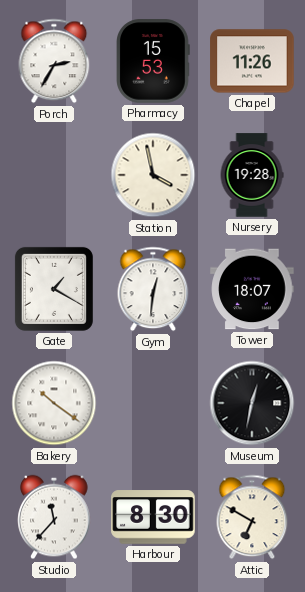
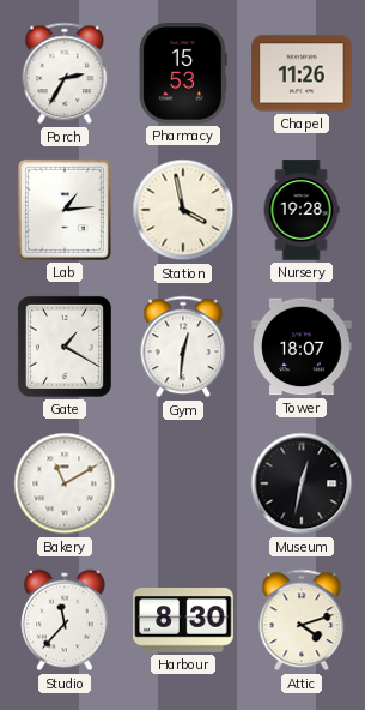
Lab: none -> 1:14 (65, 210)
Bakery: 10:21 -> 11:10 (65, 483)
Attic: 6:50 -> 4:12 (302, 620)
